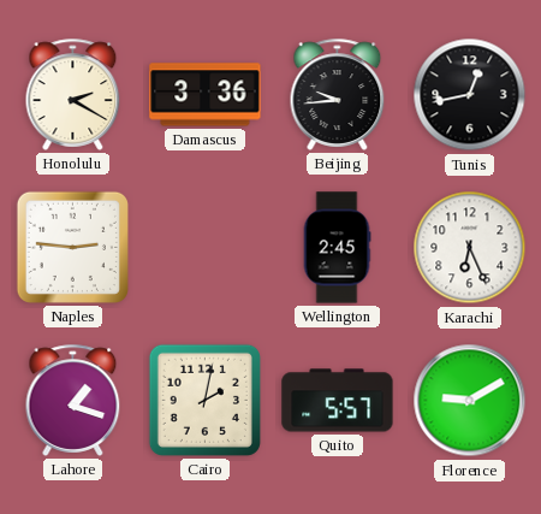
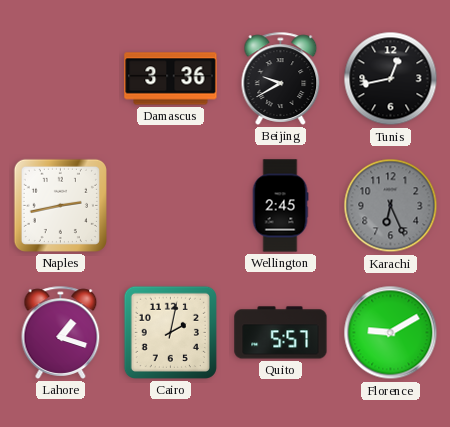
Honolulu: 2:20 -> none (73, 94)
Beijing: 9:44 -> 9:40 (281, 78)
Naples: 2:46 -> 2:43 (60, 205)
Karachi dial: white -> grey (391, 206)
